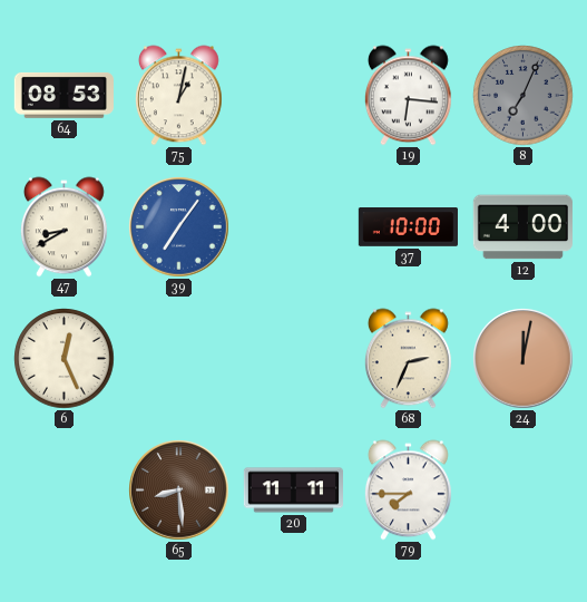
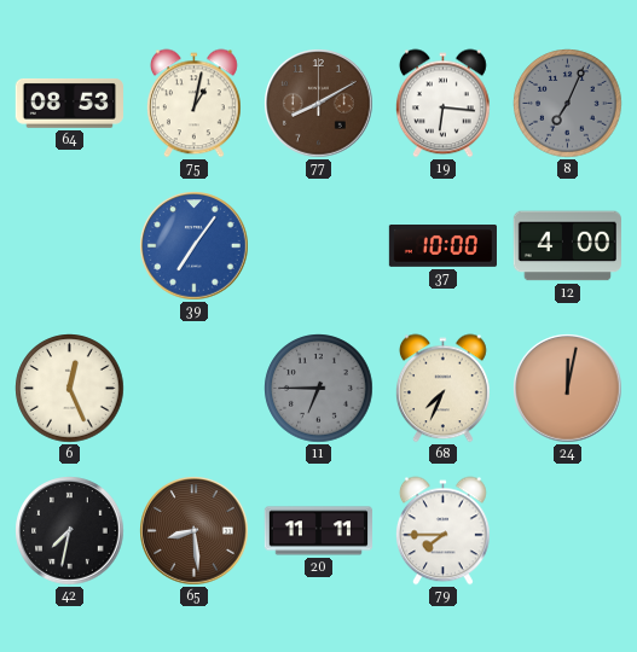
77: none -> 8:10 (319, 104)
47: 8:40 -> none (63, 227)
11: none -> 6:45 (319, 389)
68: 2:34 -> 7:34 (442, 389)
42: none -> 7:32 (70, 531)
